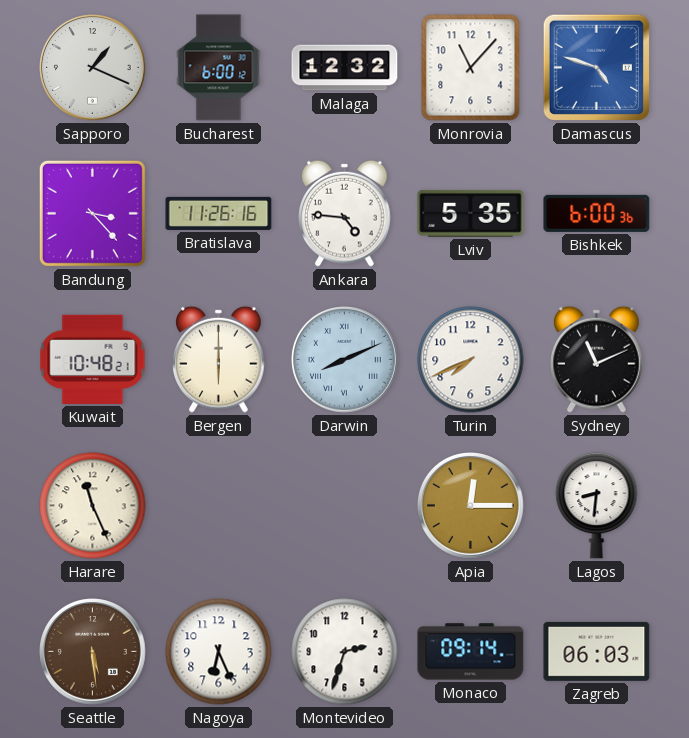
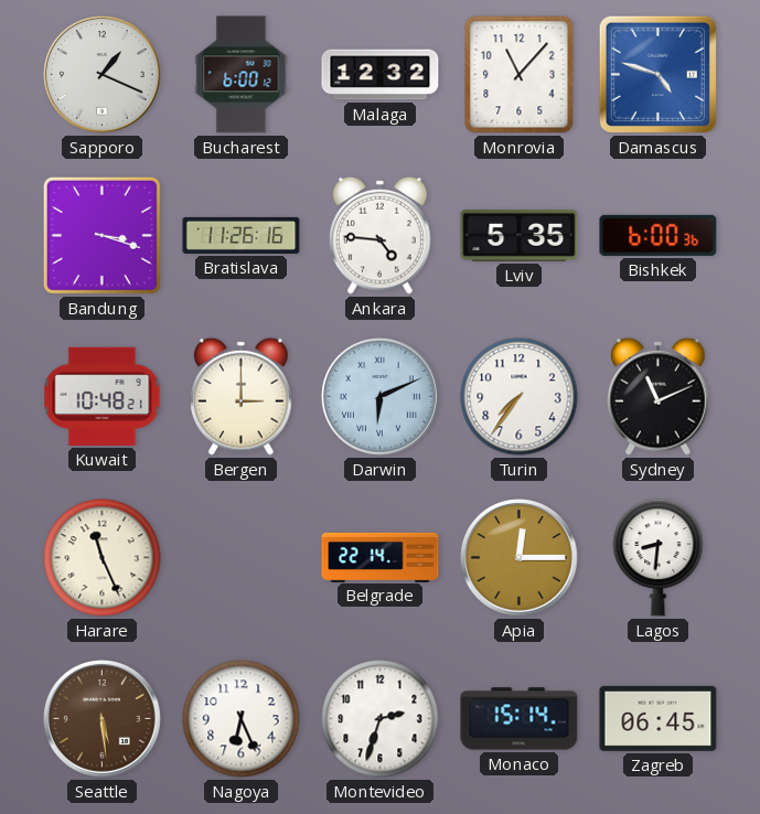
Bandung: 3:23 -> 3:18 (101, 235)
Bergen: 6:00 -> 3:00 (242, 396)
Darwin: 8:11 -> 6:11 (381, 397)
Turin: 7:41 -> 7:36 (520, 397)
Belgrade: none -> 22:14 (381, 557)
Monaco: 09:14 -> 15:14 (520, 719)
Zagreb: 06:03 -> 06:45 (659, 718)
